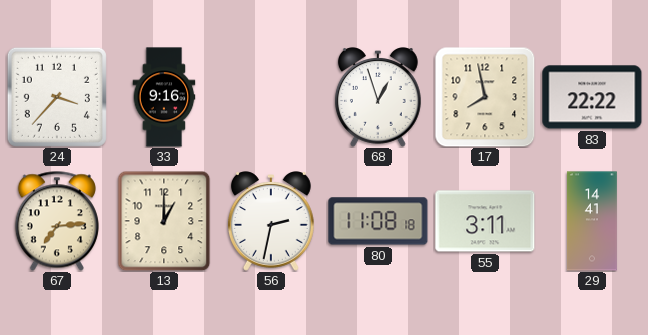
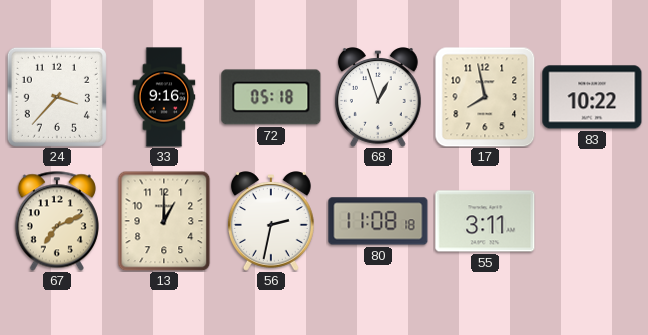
72: none -> 05:18 (271, 97)
83: 22:22 -> 10:22 (592, 97)
67: 7:14 -> 7:11 (57, 221)
29: 14:41 -> none (592, 221)
